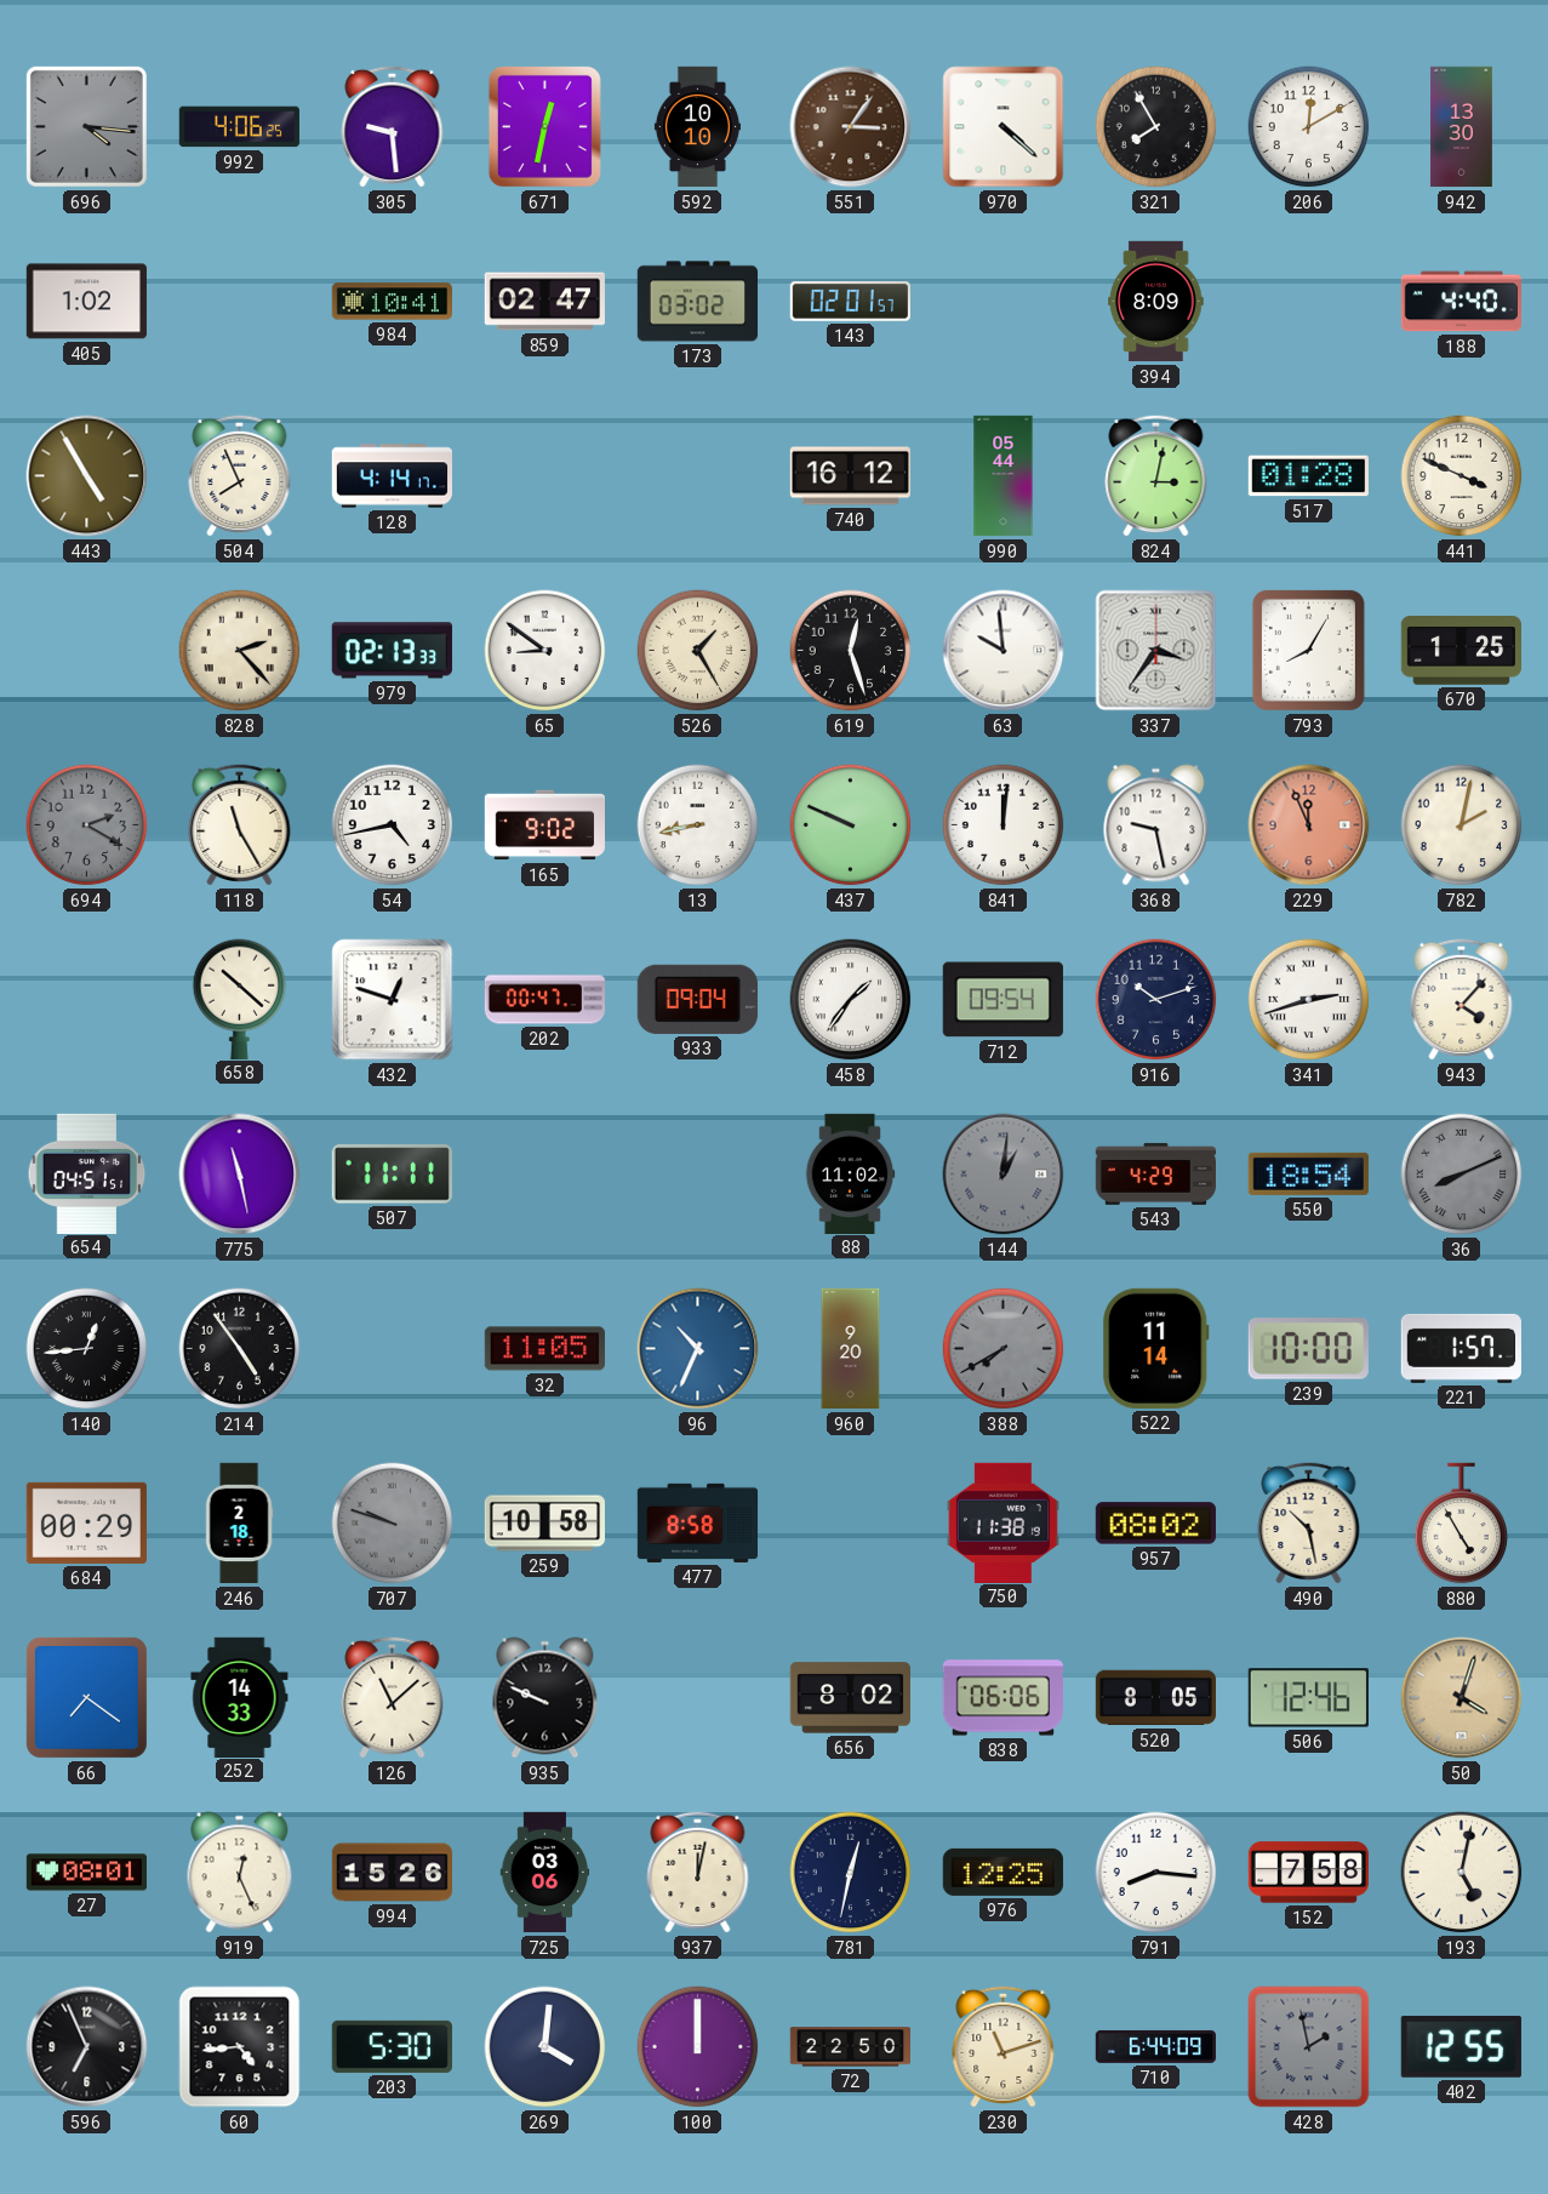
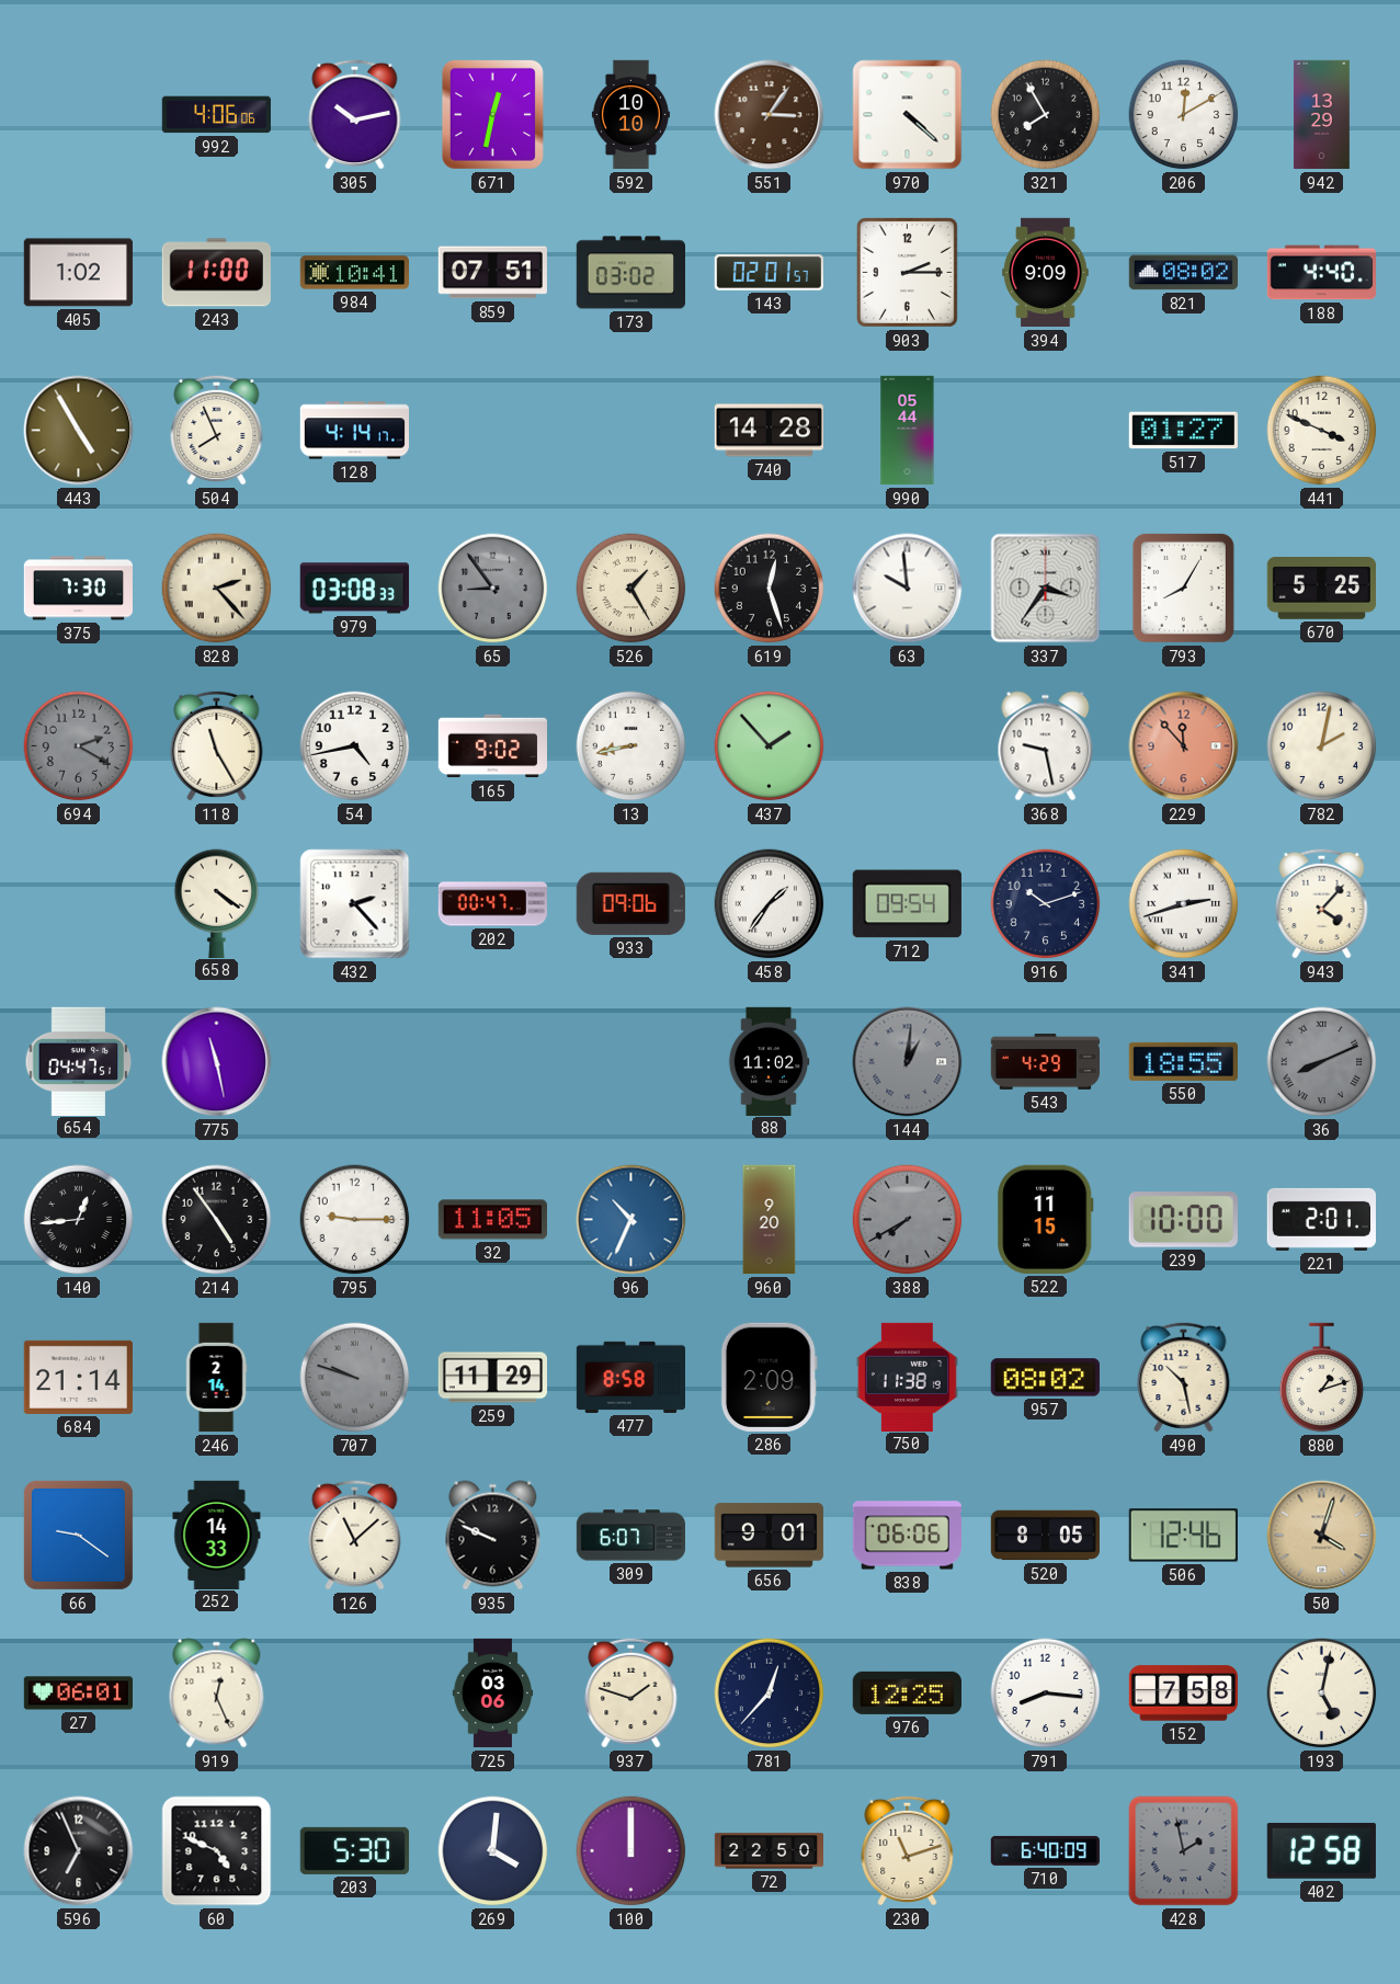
696: 4:16 -> none (86, 126)
992: 4:06:25 -> 4:06:06 (216, 115)
305: 9:29 -> 10:13 (355, 114)
942: 13:30 -> 13:29 (1321, 115)
243: none -> 11:00 (216, 273)
859: 02:47 -> 07:51 (492, 273)
903: none -> 2:15 (908, 273)
394: 8:09 -> 9:09 (1046, 273)
821: none -> 08:02 (1183, 273)
740: 16:12 -> 14:28 (769, 431)
824: 3:02 -> none (1156, 475)
517: 01:28 -> 01:27 (1183, 431)
375: none -> 7:30 (79, 589)
979: 02:13 -> 03:08 (354, 589)
65: 8:51 -> 8:54 (493, 589)
65 dial: white -> grey (493, 589)
670: 1:25 -> 5:25 (1321, 589)
437: 9:49 -> 1:53 (770, 746)
841: 12:01 -> none (1004, 825)
229: 11:56 -> 11:53 (1184, 746)
658: 10:22 -> 4:21 (217, 903)
432: 12:48 -> 2:23 (355, 904)
933: 09:04 -> 09:06 (630, 903)
654: 04:51 -> 04:47 (79, 1061)
507: 11:11 -> none (392, 1175)
550: 18:54 -> 18:55 (1183, 1061)
795: none -> 9:15 (355, 1220)
522: 11:14 -> 11:15 (1046, 1219)
221: 1:57 -> 2:01 (1321, 1219)
684: 00:29 -> 21:14 (78, 1377)
246: 2:18 -> 2:14 (216, 1378)
259: 10:58 -> 11:29 (492, 1378)
286: none -> 2:09 (769, 1377)
880: 4:55 -> 1:12 (1322, 1378)
66: 7:21 -> 9:21 (78, 1535)
309: none -> 6:07 (631, 1536)
656: 8:02 -> 9:01 (769, 1536)
27: 08:01 -> 06:01 (78, 1694)
994: 15:26 -> none (393, 1873)
937: 12:02 -> 1:48 (631, 1692)
781: 12:32 -> 12:37 (770, 1694)
60: 4:44 -> 4:49 (217, 1851)
710: 6:44 -> 6:40 (1045, 1850)
402: 12:55 -> 12:58 (1321, 1850)
